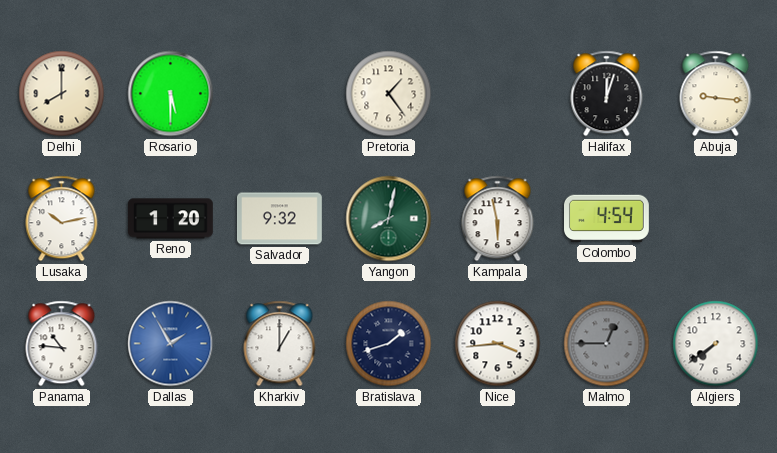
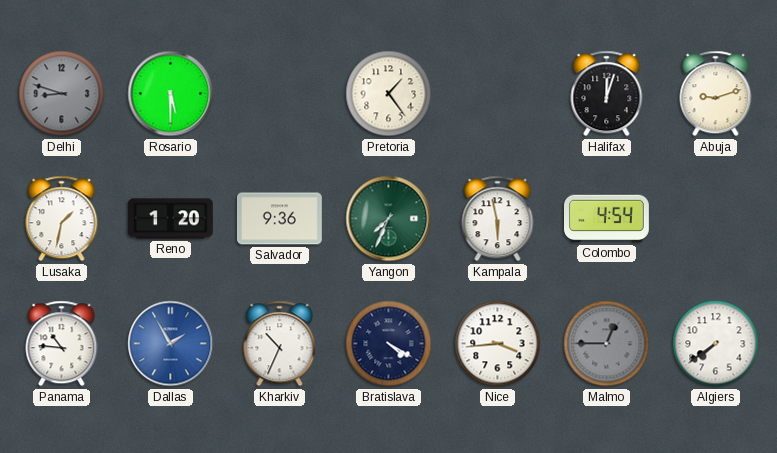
Delhi: 8:00 -> 8:48 (62, 94)
Delhi dial: cream -> grey (62, 94)
Abuja: 9:16 -> 9:12 (716, 94)
Lusaka: 10:13 -> 1:32 (62, 219)
Salvador: 9:32 -> 9:36 (279, 219)
Yangon: 8:02 -> 7:34 (389, 219)
Kharkiv: 1:00 -> 10:34 (280, 344)
Bratislava: 1:42 -> 4:20 (389, 344)
